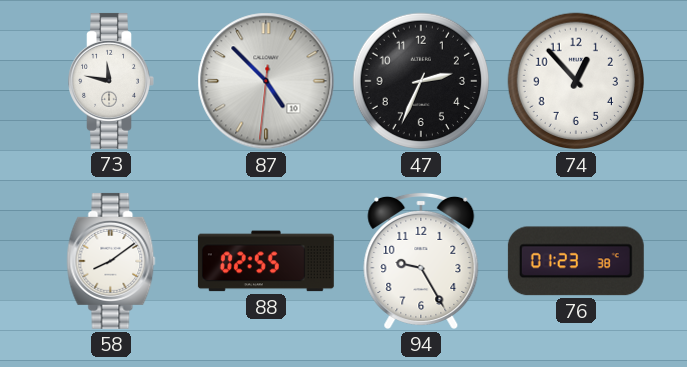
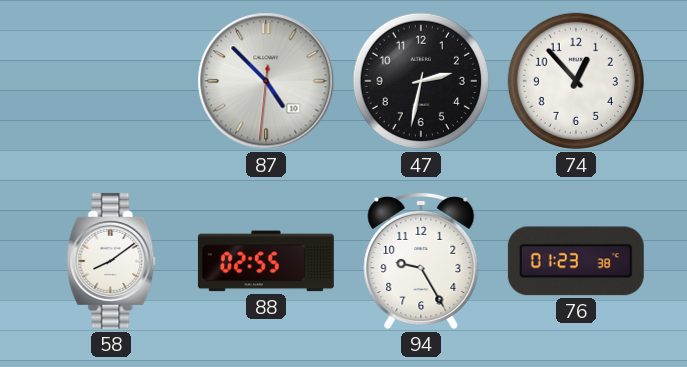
73: 11:47 -> none (111, 81)
47: 2:34 -> 2:32 (421, 81)
